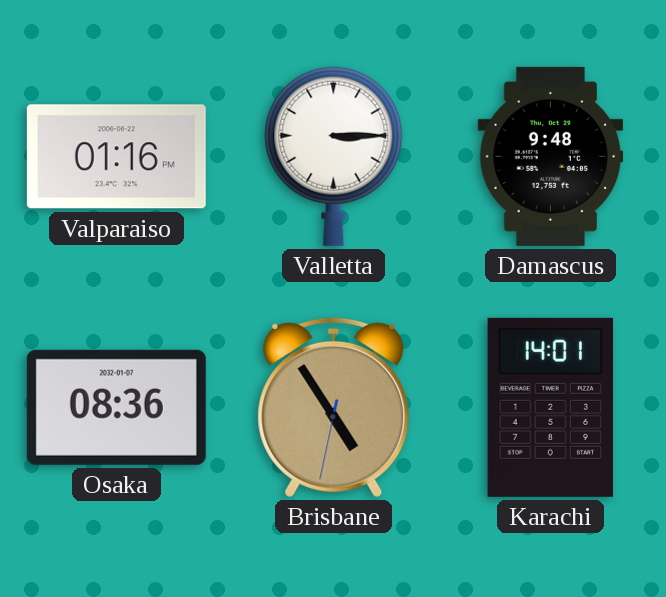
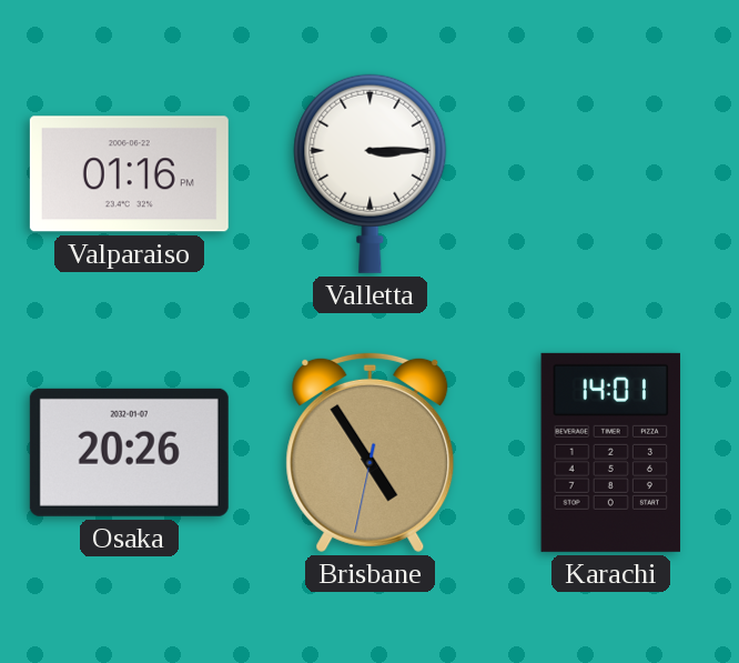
Damascus: 9:48 -> none (551, 156)
Osaka: 08:36 -> 20:26 (129, 452)
